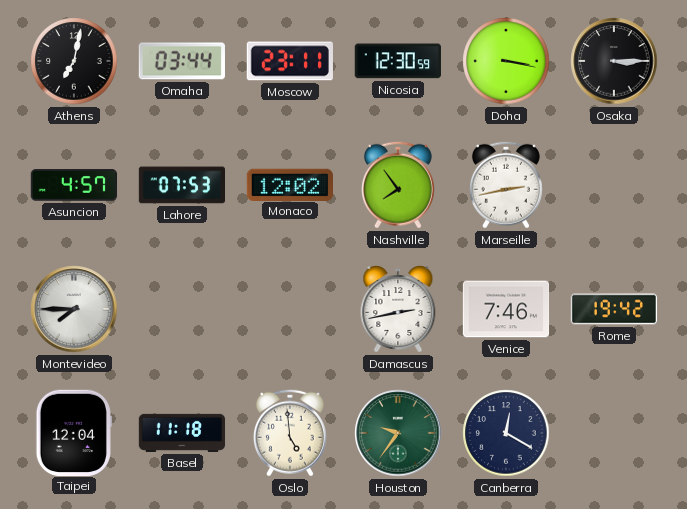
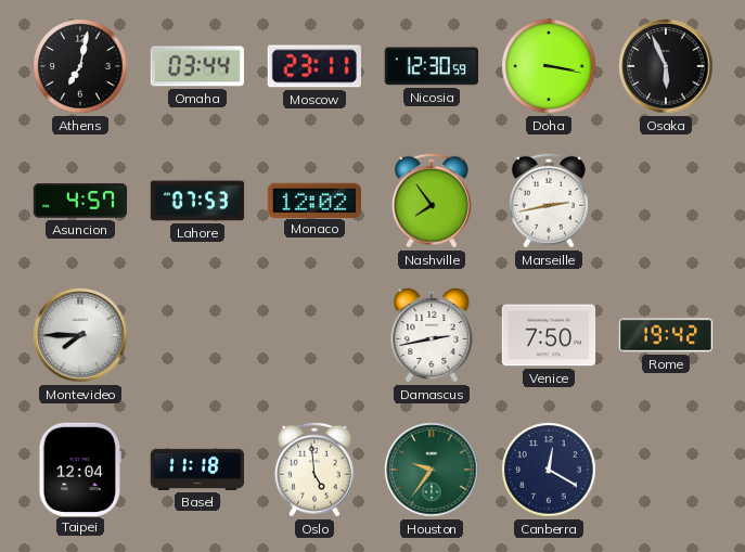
Osaka: 3:15 -> 5:56 (666, 66)
Venice: 7:46 -> 7:50 (549, 335)
